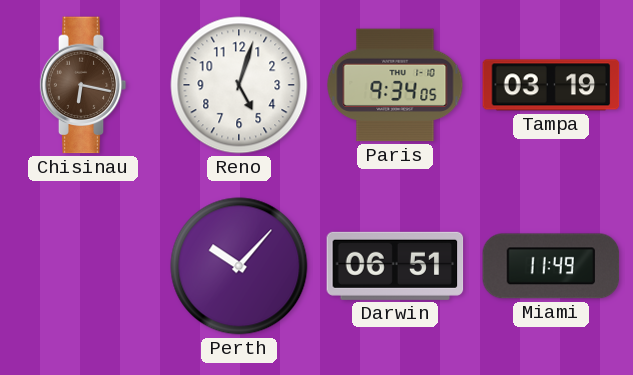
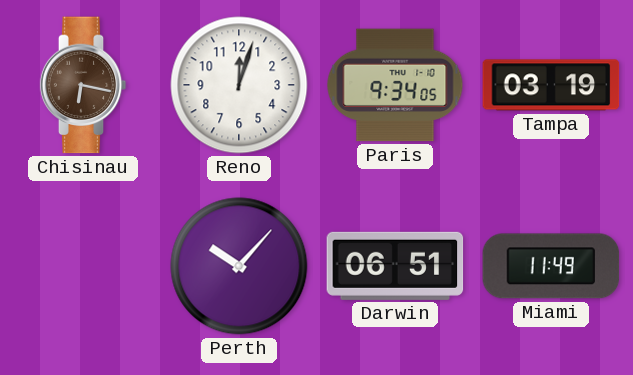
Reno: 5:03 -> 12:03 (239, 85)
